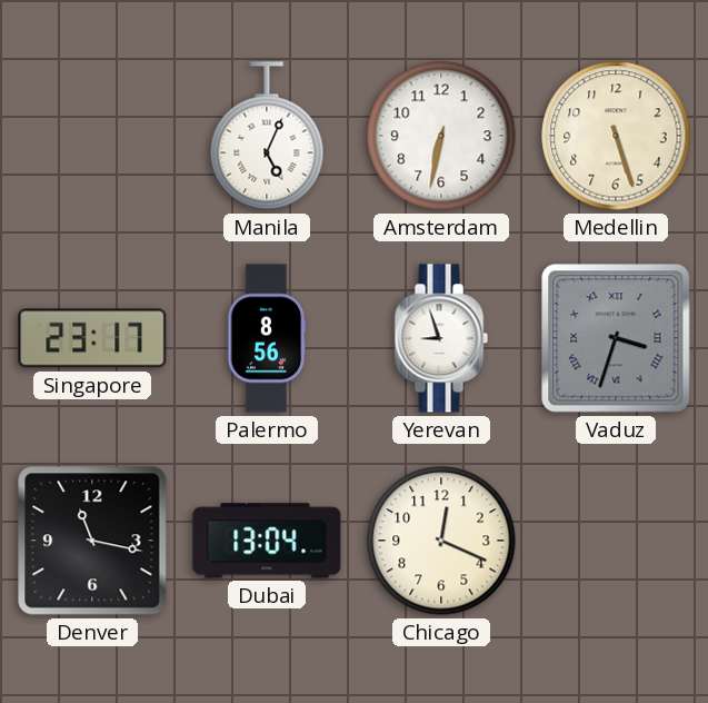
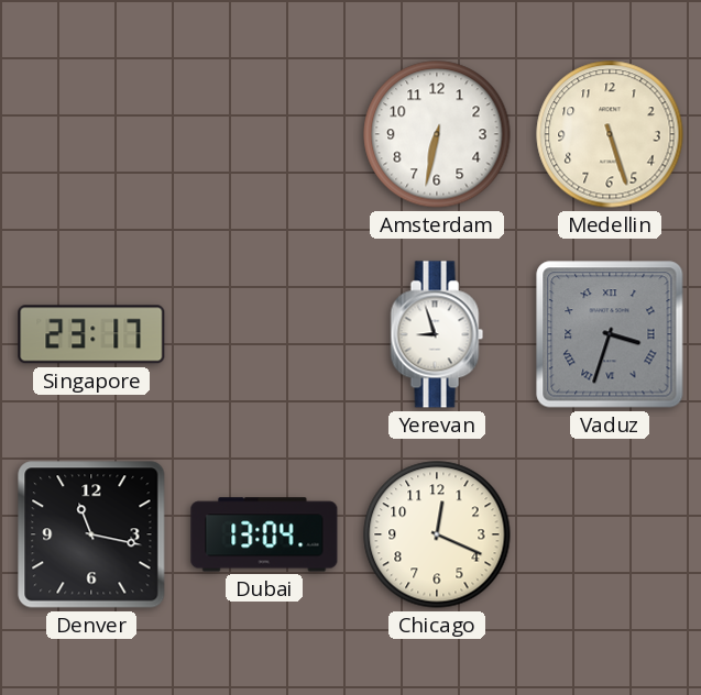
Manila: 5:04 -> none (267, 136)
Palermo: 8:56 -> none (267, 338)
